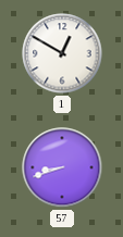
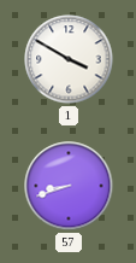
1: 12:50 -> 3:50 (69, 59)
